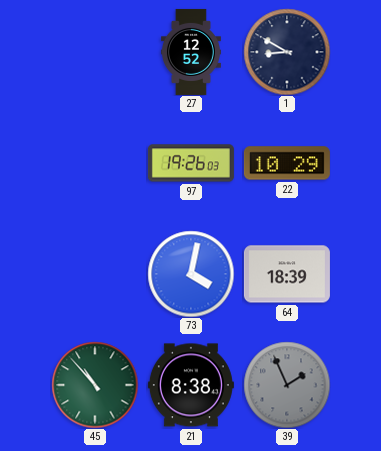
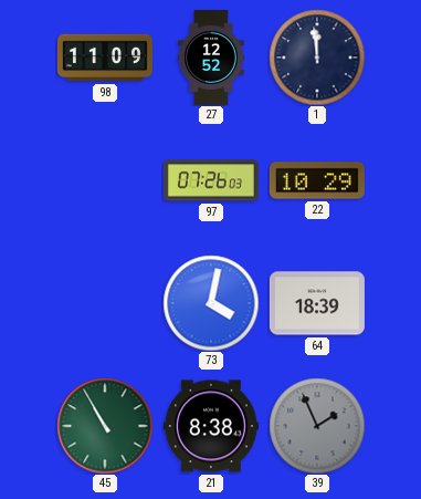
98: none -> 11:09 (105, 58)
1: 8:50 -> 11:59 (317, 58)
97: 19:26 -> 07:26 (211, 180)
45: 10:53 -> 10:55 (105, 426)
